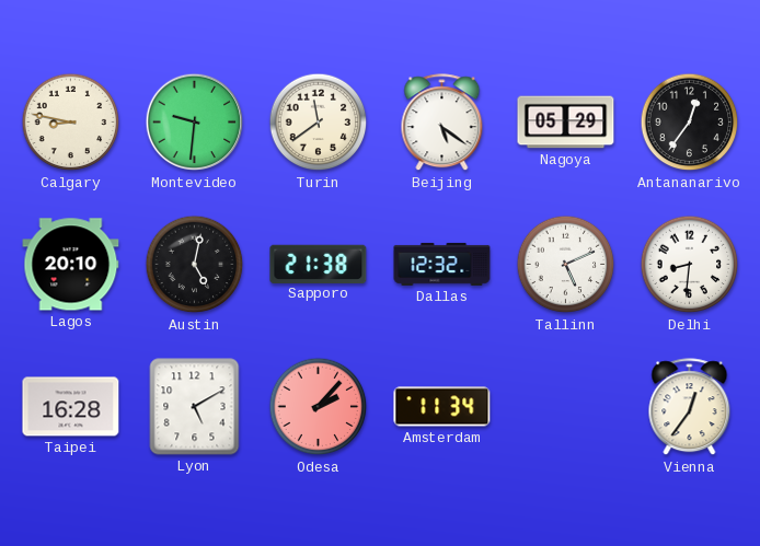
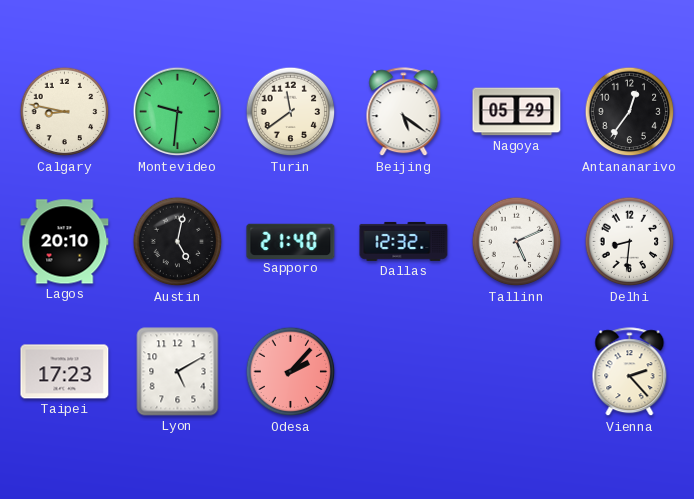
Sapporo: 21:38 -> 21:40 (291, 241)
Taipei: 16:28 -> 17:23 (65, 372)
Amsterdam: 11:34 -> none (442, 407)
Vienna: 12:36 -> 2:23 (630, 372)
